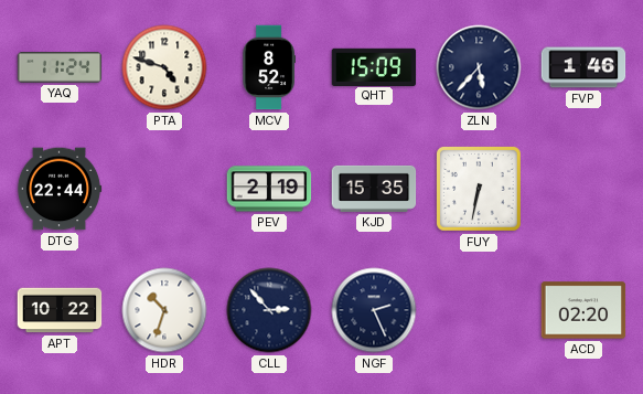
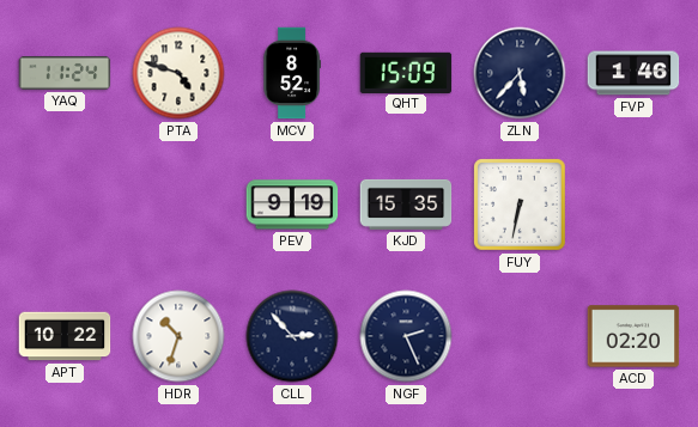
DTG: 22:44 -> none (60, 189)
PEV: 2:19 -> 9:19 (292, 205)
